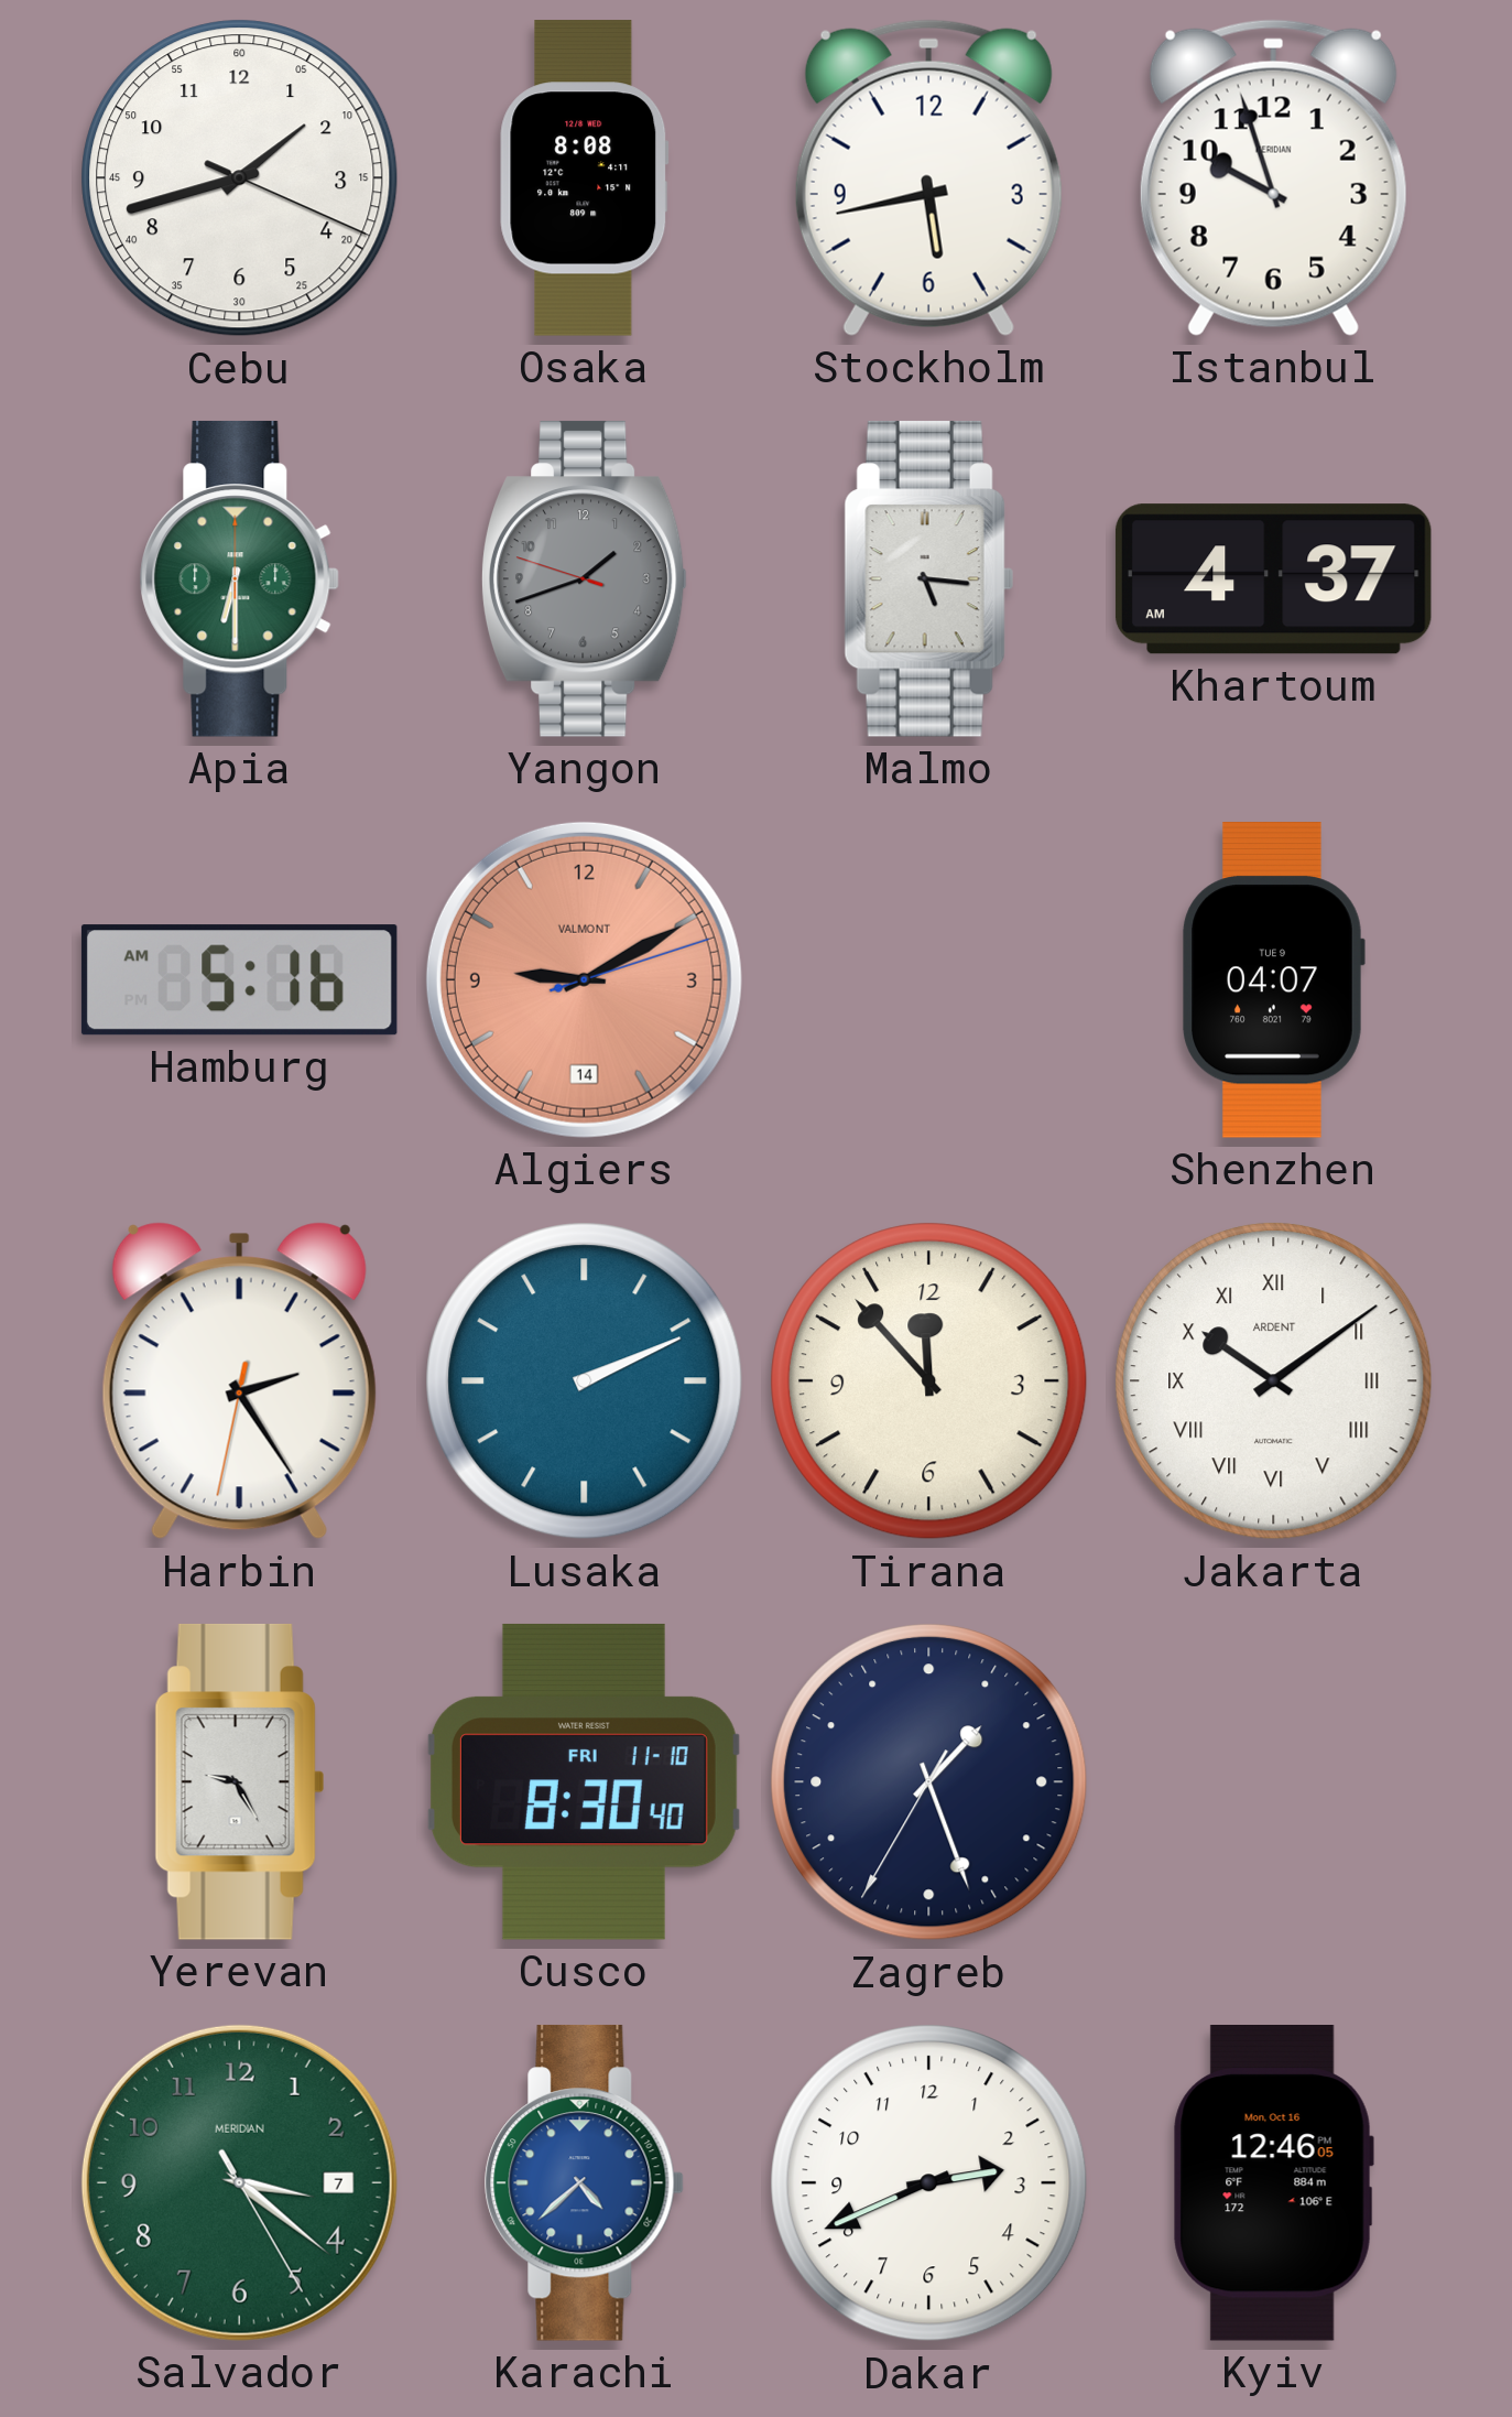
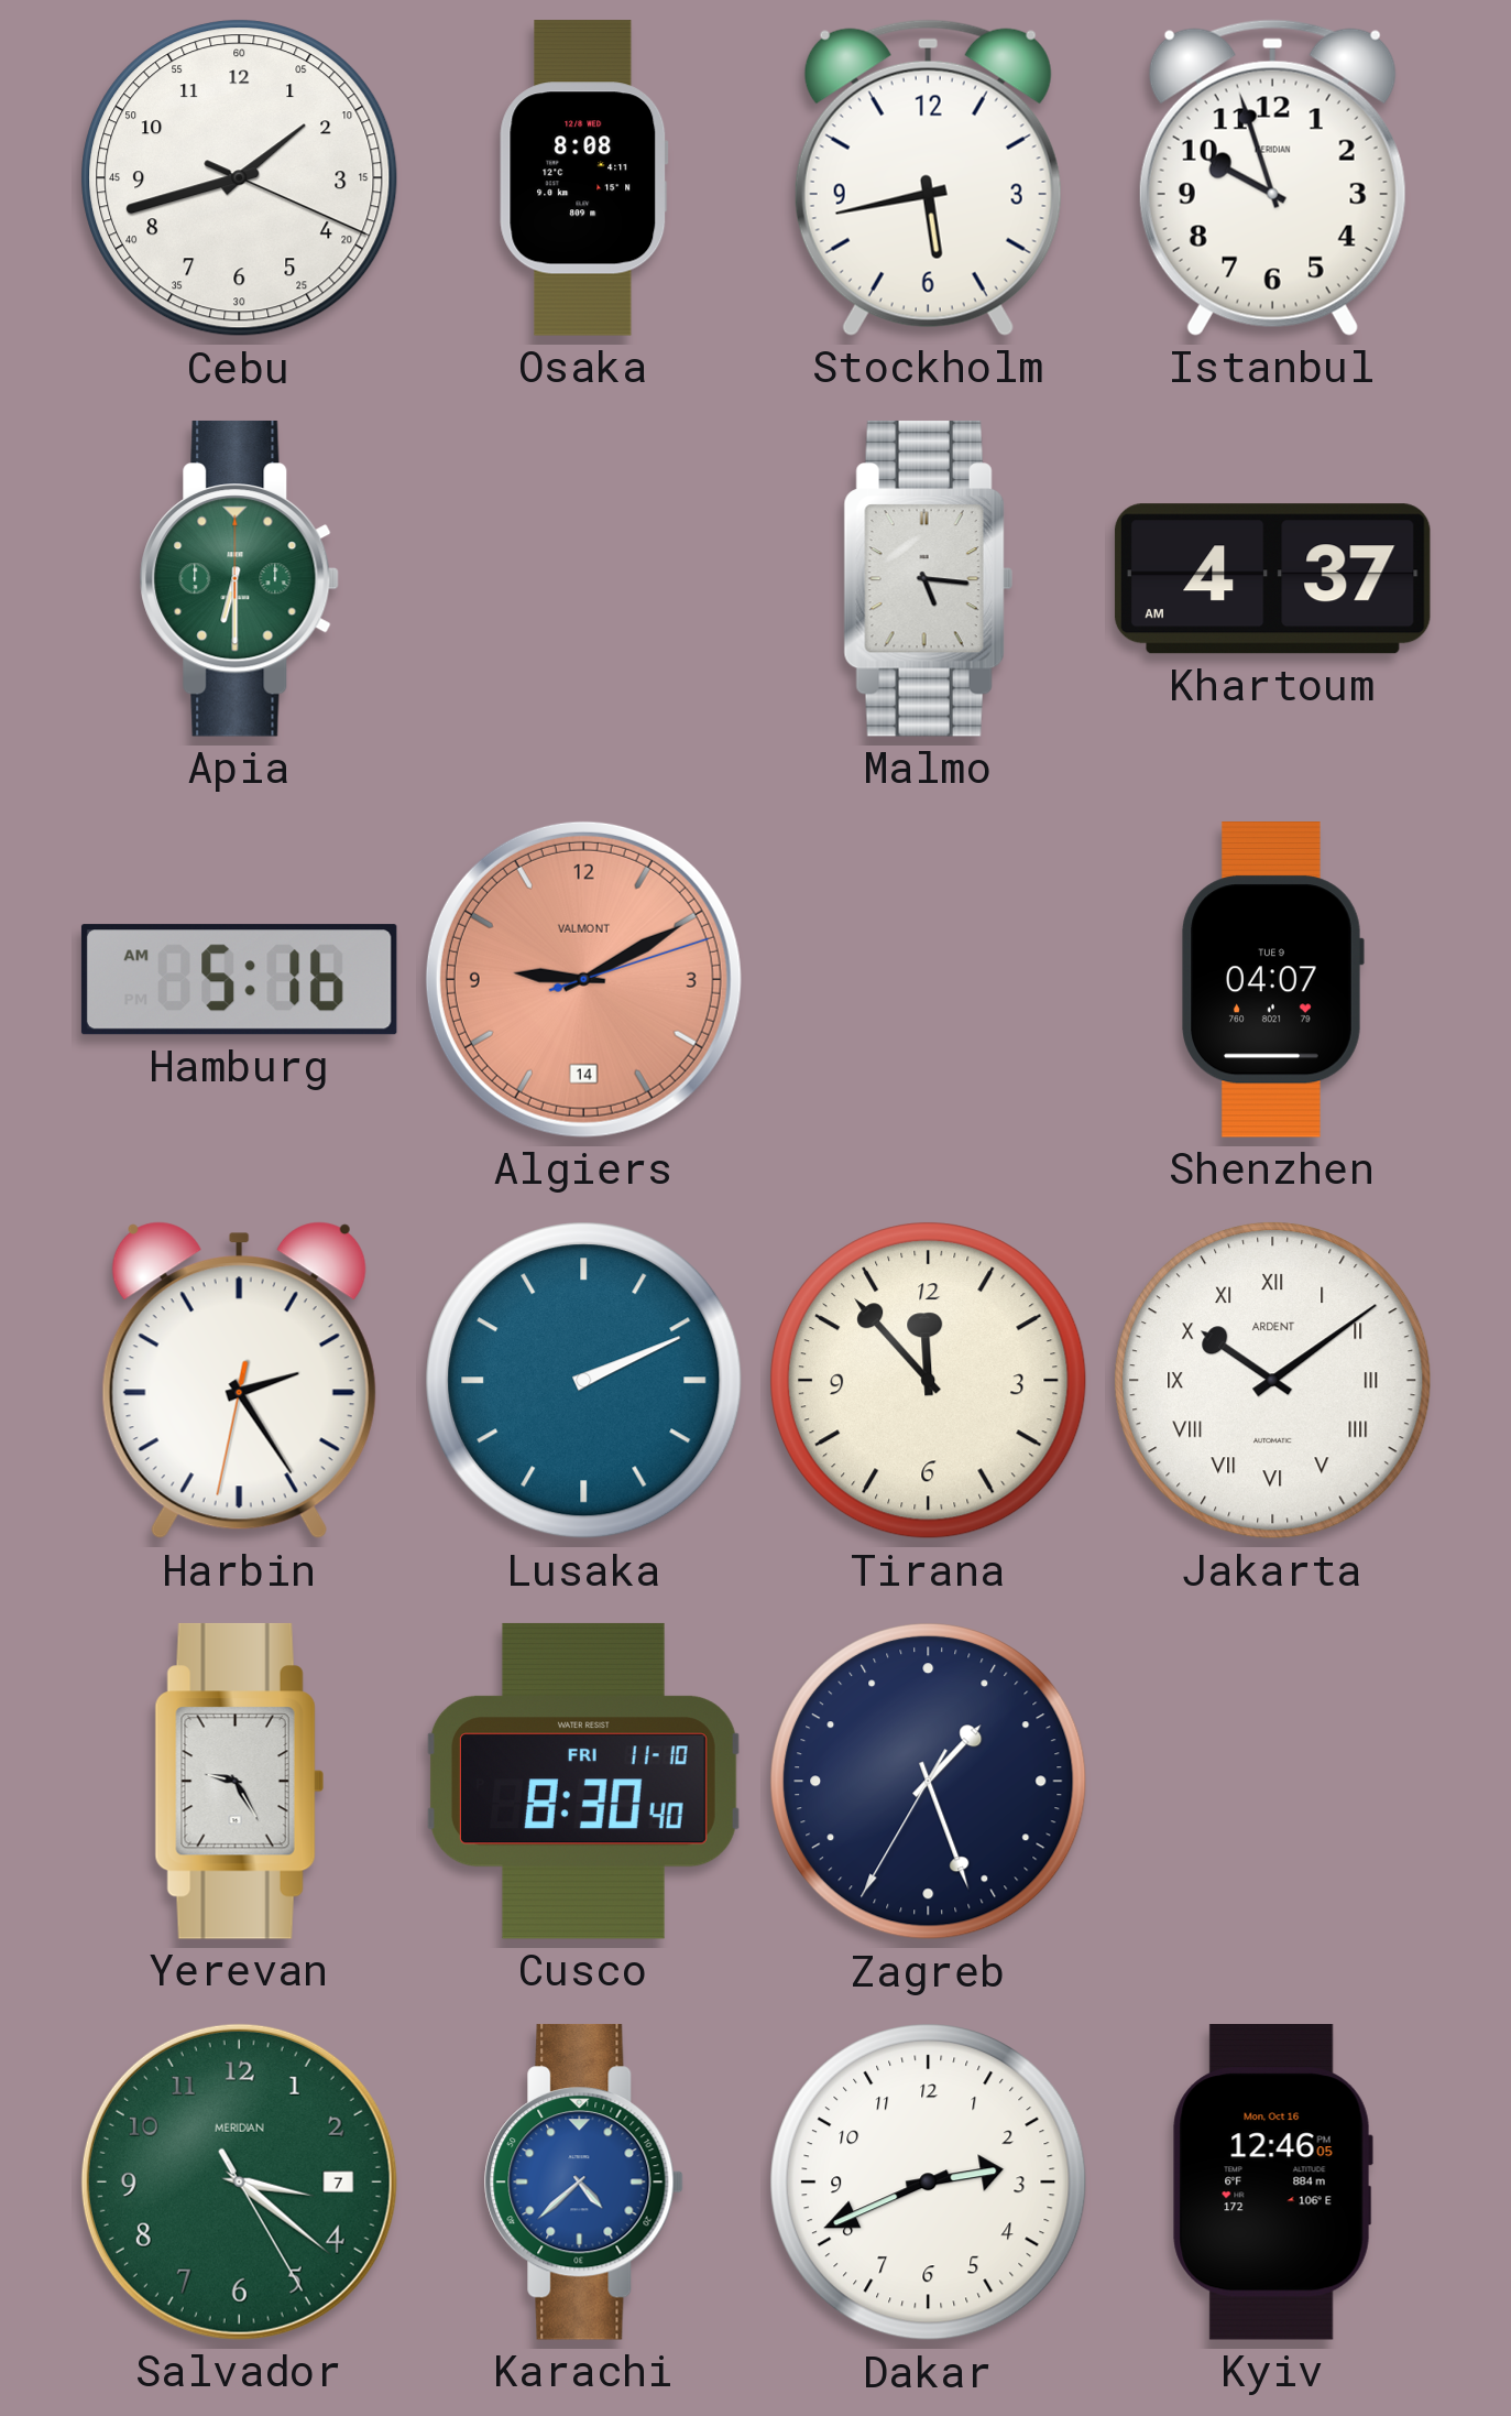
Yangon: 1:41 -> none (584, 578)
